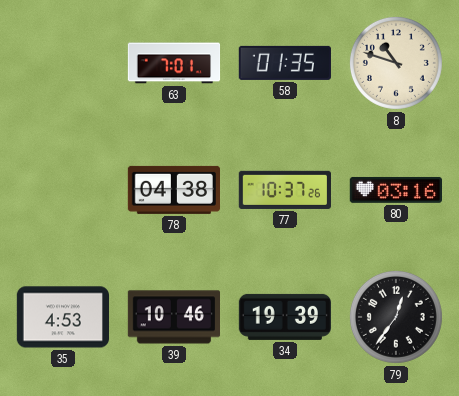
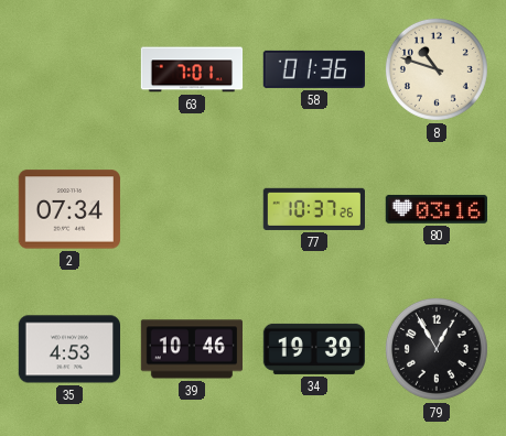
58: 01:35 -> 01:36 (314, 69)
2: none -> 07:34 (69, 209)
78: 04:38 -> none (173, 190)
79: 12:36 -> 12:55 (437, 349)
